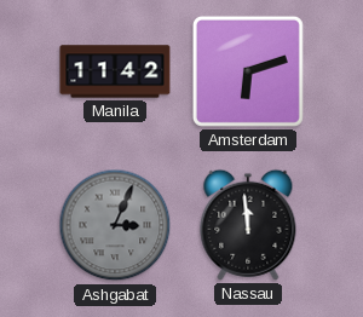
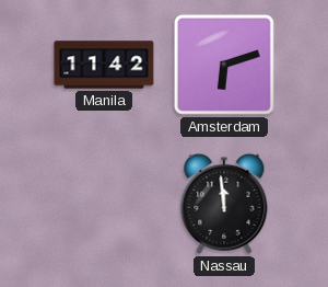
Ashgabat: 3:04 -> none (115, 225)
